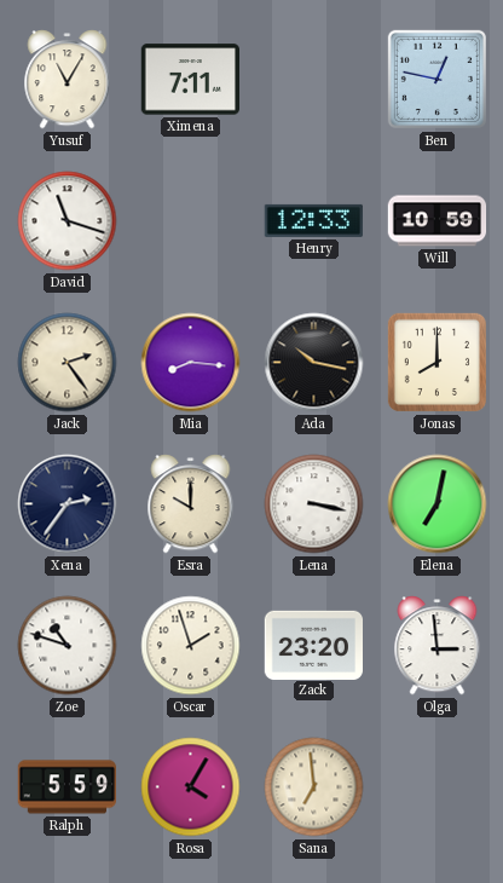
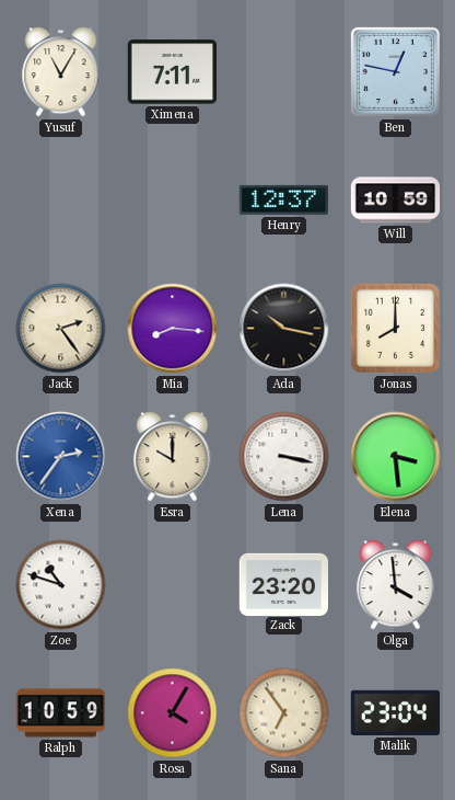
David: 11:18 -> none (68, 221)
Henry: 12:33 -> 12:37 (283, 199)
Xena dial: navy -> blue (61, 457)
Elena: 7:02 -> 3:29 (396, 457)
Oscar: 1:57 -> none (191, 646)
Olga: 2:59 -> 3:59 (396, 585)
Ralph: 5:59 -> 10:59 (60, 713)
Sana: 6:59 -> 6:54 (284, 713)
Malik: none -> 23:04 (395, 712)
